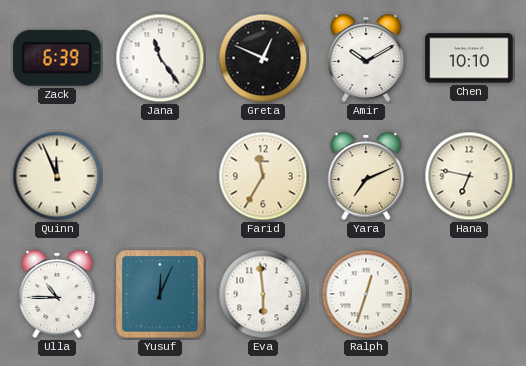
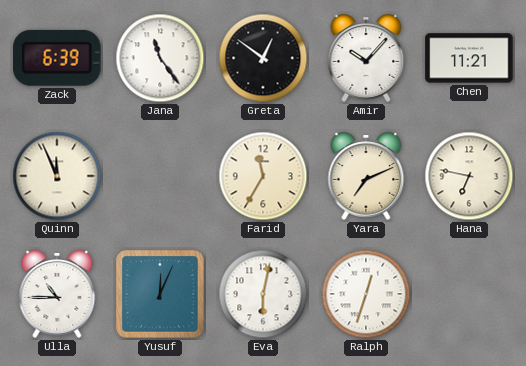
Greta: 12:49 -> 12:51 (263, 58)
Amir: 10:10 -> 10:07 (366, 58)
Chen: 10:10 -> 11:21 (469, 58)
Eva: 5:59 -> 6:02 (263, 294)
